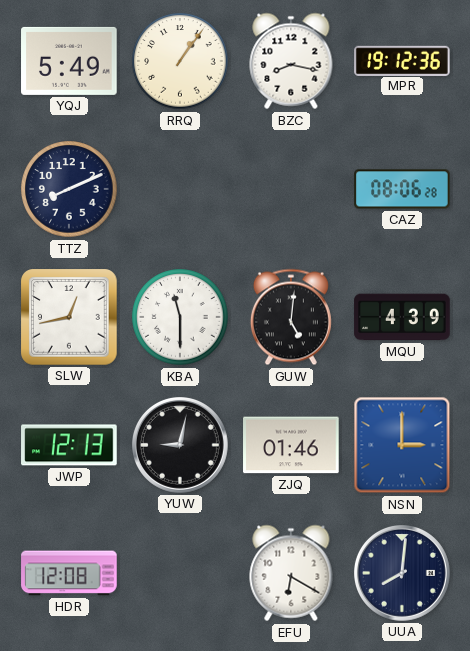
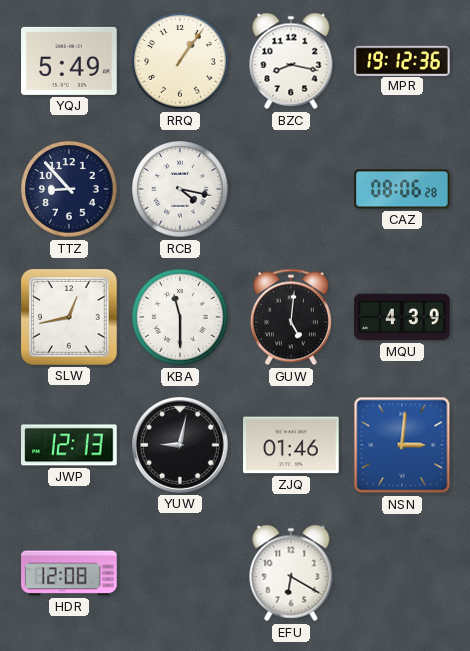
TTZ: 8:11 -> 8:53 (69, 189)
RCB: none -> 4:17 (180, 189)
NSN: 3:00 -> 3:01 (402, 445)
UUA: 8:01 -> none (403, 574)
